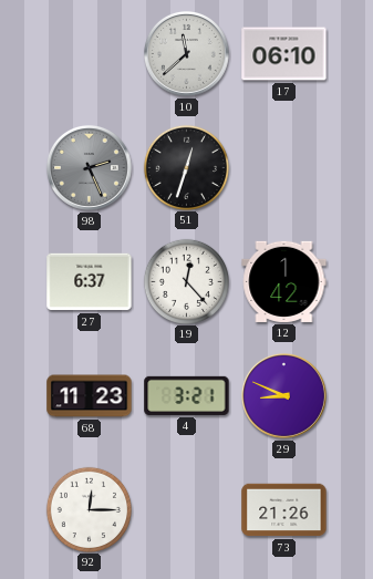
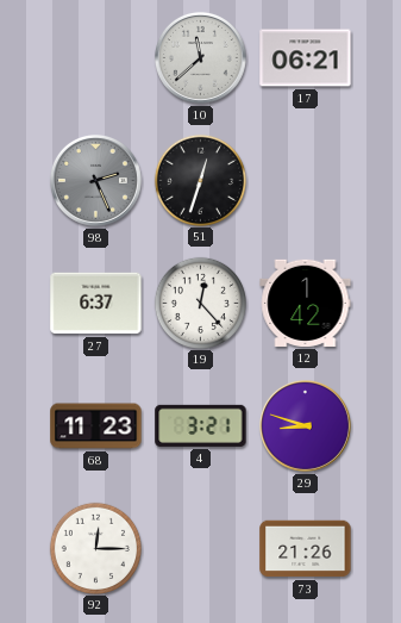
17: 06:10 -> 06:21 (306, 58)
29: 8:49 -> 8:48 (305, 425)
